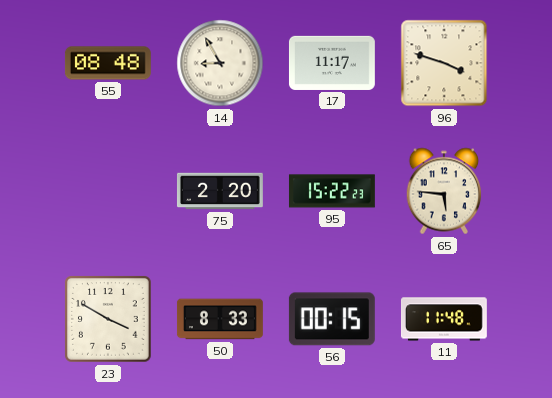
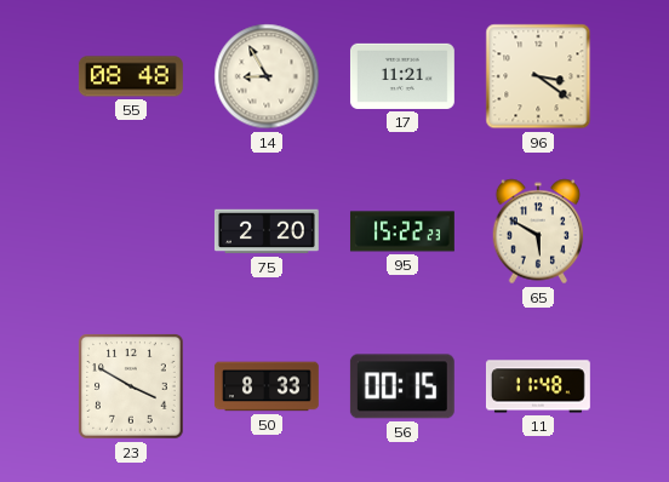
17: 11:17 -> 11:21 (402, 76)
96: 3:48 -> 3:21 (538, 76)
65: 5:46 -> 5:50 (538, 231)
